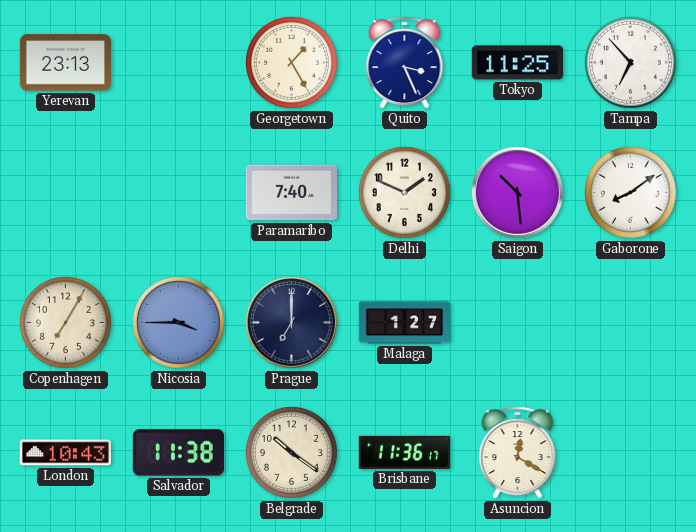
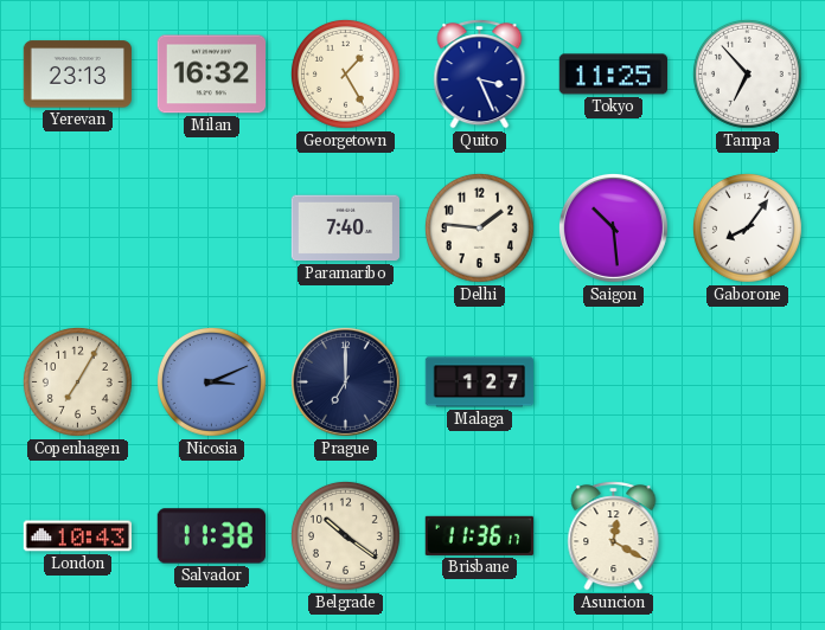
Milan: none -> 16:32 (211, 75)
Delhi: 1:49 -> 1:46 (479, 227)
Gaborone: 8:09 -> 8:06 (747, 227)
Nicosia: 3:45 -> 3:11 (211, 381)
